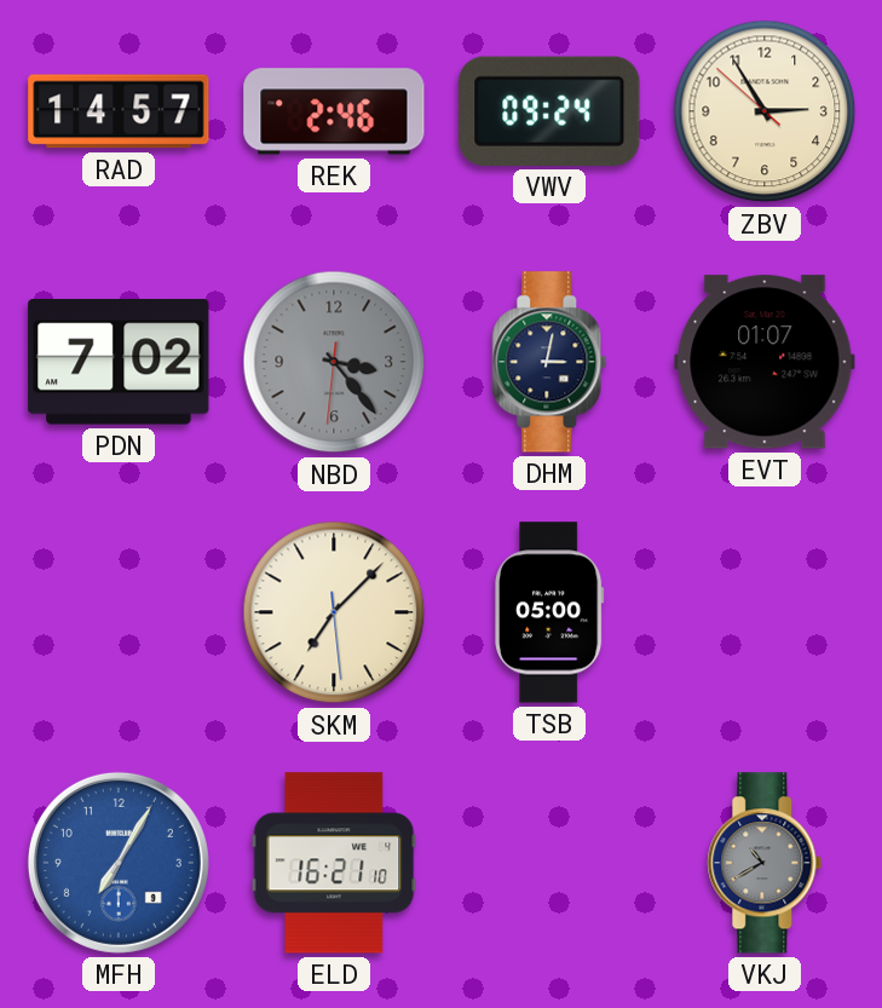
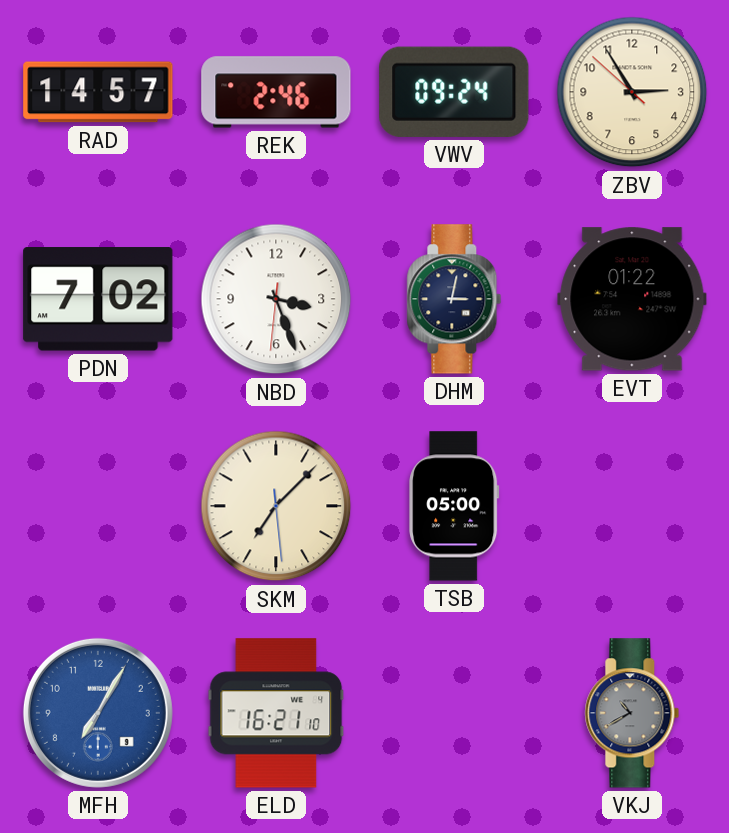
NBD: 3:23 -> 3:26 (276, 299)
NBD dial: grey -> white (276, 299)
EVT: 01:07 -> 01:22 (632, 299)
